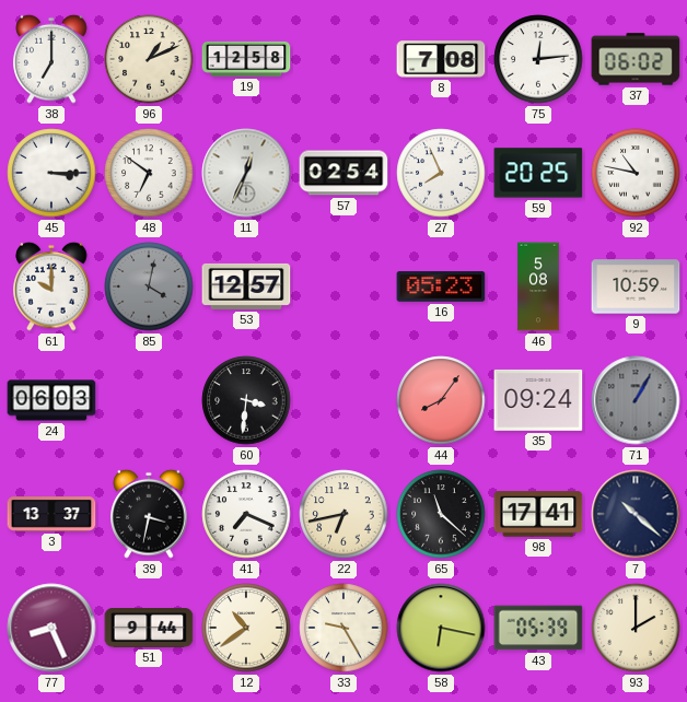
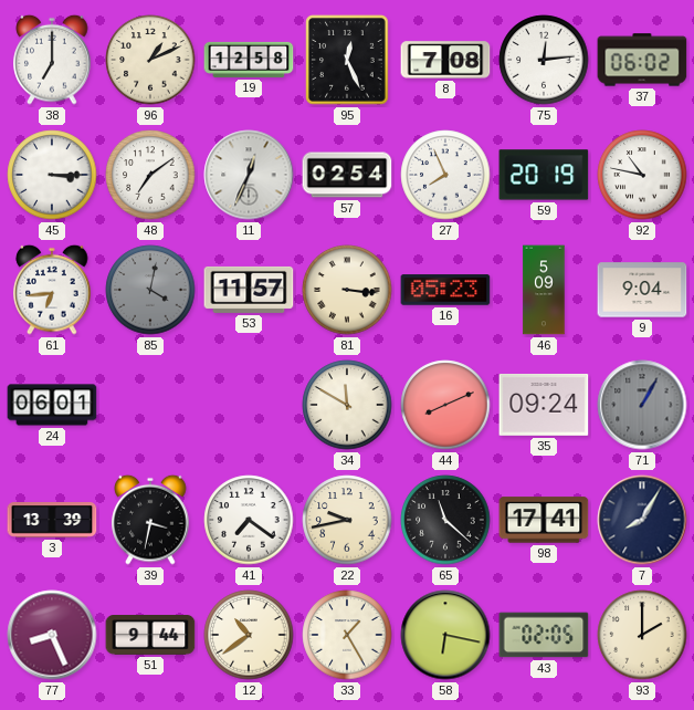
95: none -> 12:26 (347, 60)
48: 6:51 -> 7:09 (150, 175)
59: 20:25 -> 20:19 (544, 175)
61: 10:00 -> 6:44 (52, 290)
53: 12:57 -> 11:57 (249, 290)
81: none -> 3:16 (347, 290)
46: 5:08 -> 5:09 (544, 290)
9: 10:59 -> 9:04 (642, 290)
24: 06:03 -> 06:01 (52, 405)
60: 3:31 -> none (246, 400)
34: none -> 11:50 (347, 405)
44: 8:06 -> 8:11 (445, 405)
3: 13:37 -> 13:39 (52, 520)
41: 7:19 -> 7:21 (249, 520)
22: 6:43 -> 9:43 (347, 520)
7: 10:22 -> 8:05 (642, 520)
33: 9:25 -> 1:25 (347, 635)
43: 05:39 -> 02:05 (544, 635)
